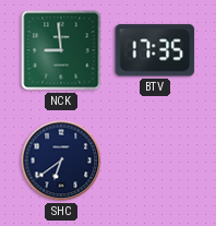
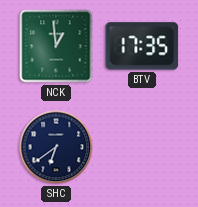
NCK: 8:59 -> 12:59 (56, 46)
